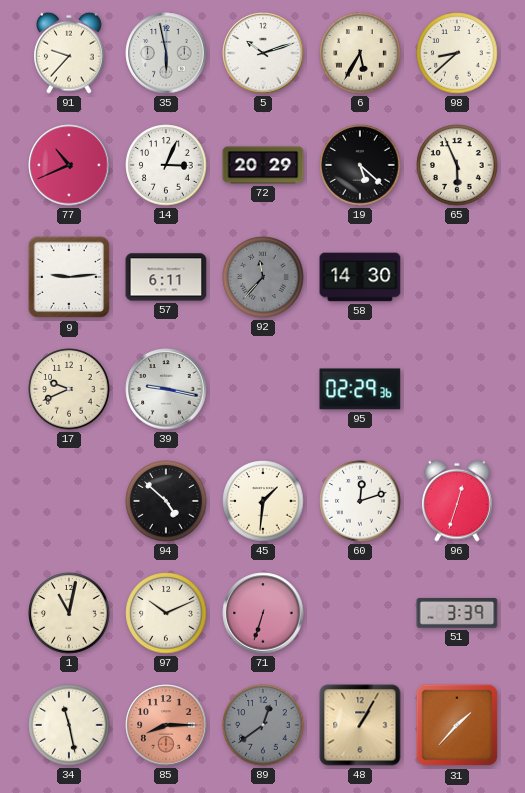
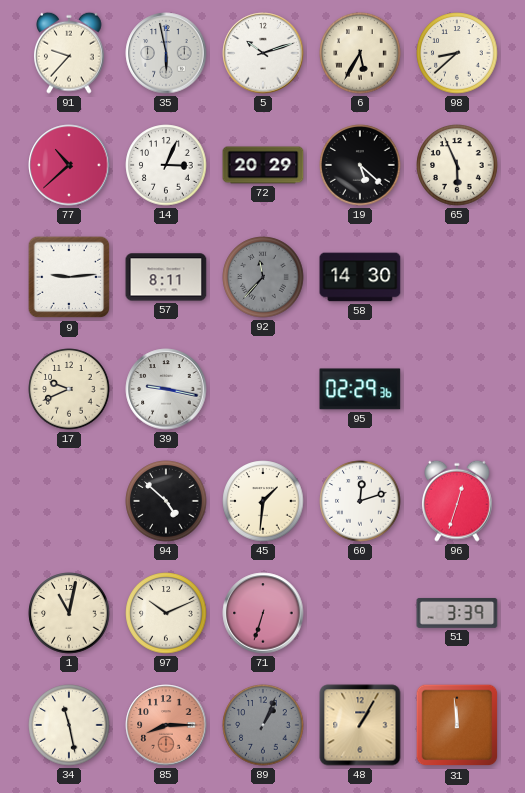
77: 10:41 -> 10:38 (69, 165)
57: 6:11 -> 8:11 (166, 277)
89: 12:39 -> 1:04 (263, 725)
31: 1:37 -> 11:59 (457, 725)
